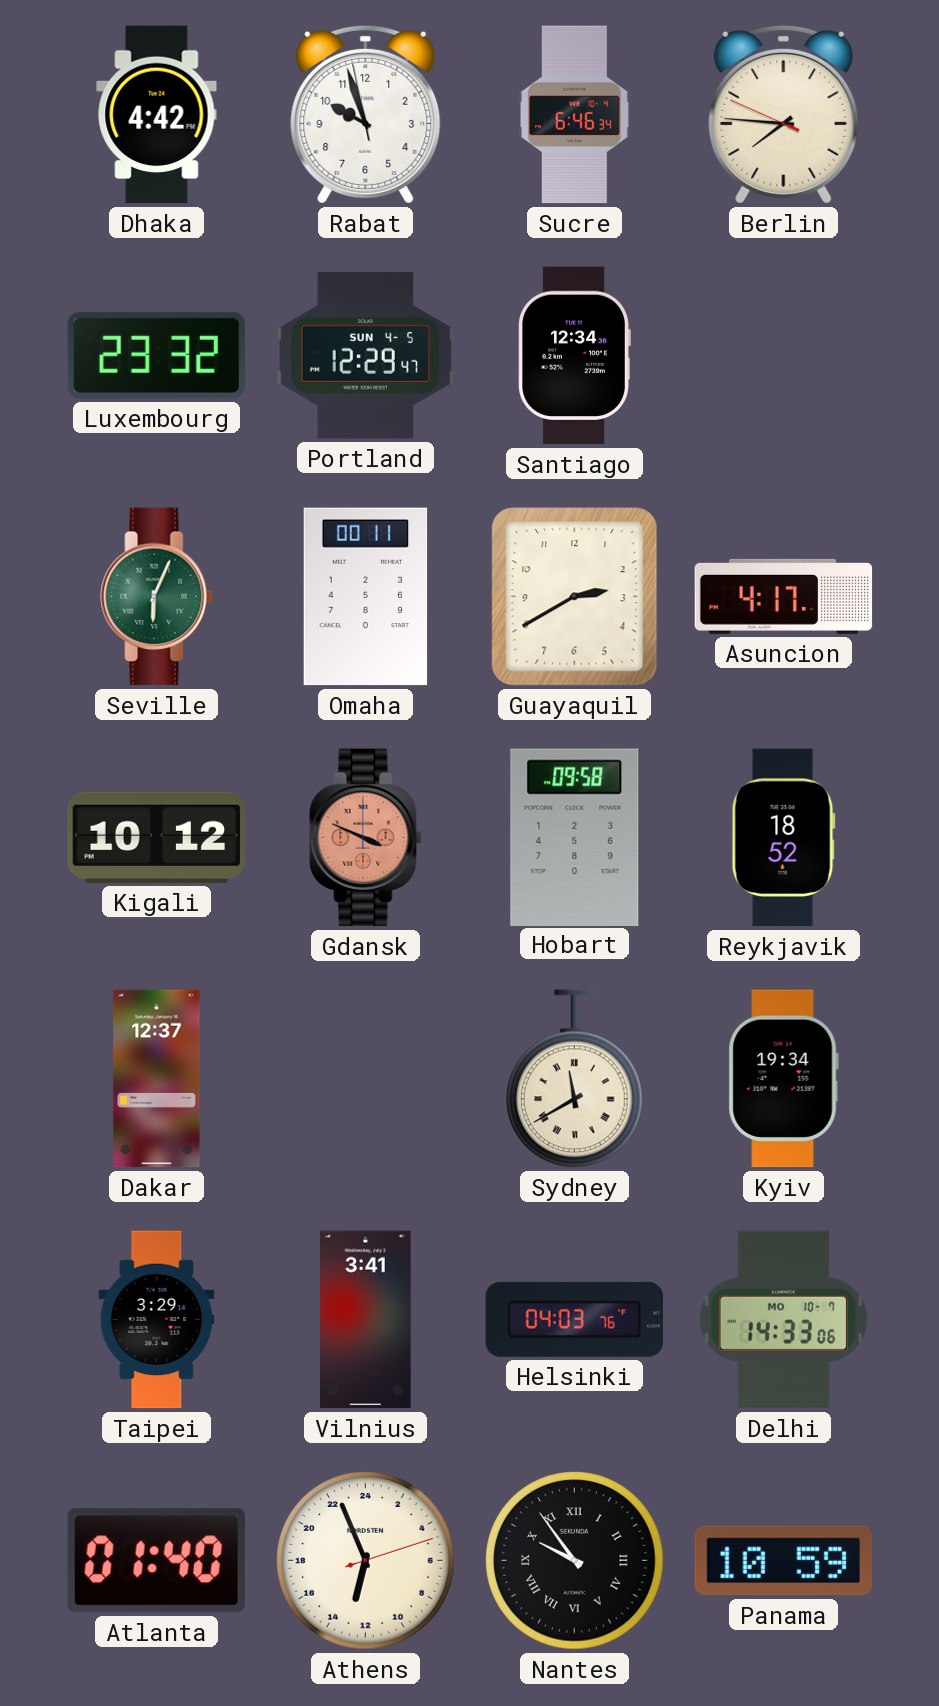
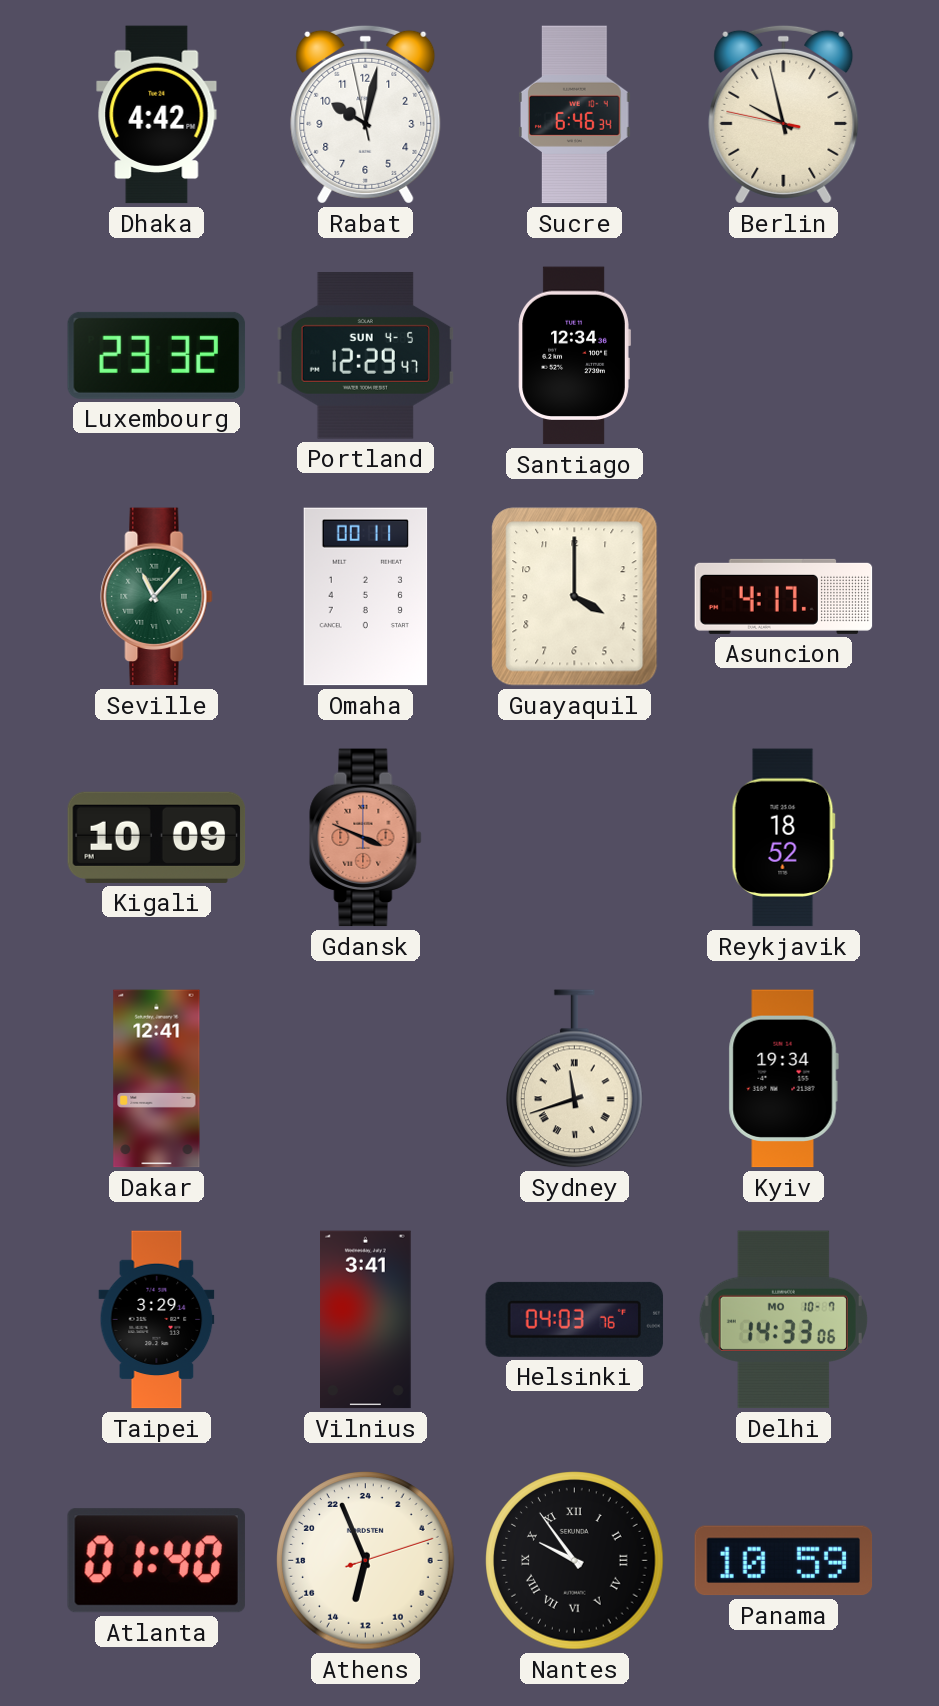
Rabat: 9:56 -> 10:01 (366, 114)
Berlin: 7:45 -> 9:57 (784, 114)
Seville: 6:04 -> 11:07 (157, 597)
Guayaquil: 2:40 -> 4:00 (575, 597)
Kigali: 10:12 -> 10:09 (157, 837)
Hobart: 09:58 -> none (575, 837)
Dakar: 12:37 -> 12:41 (157, 1079)
Sydney: 11:40 -> 11:42 (575, 1079)
